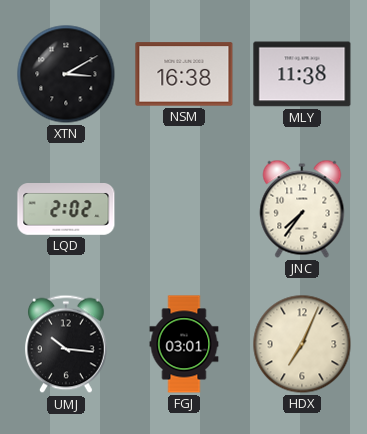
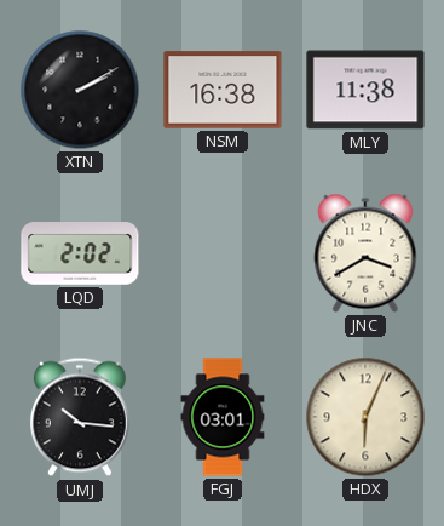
XTN: 3:10 -> 2:10 (80, 90)
JNC: 7:36 -> 3:40 (365, 253)
HDX: 7:04 -> 6:04 (365, 417)
